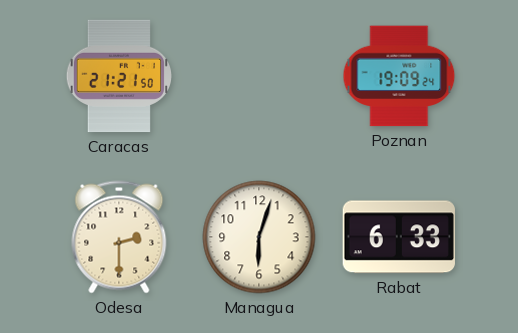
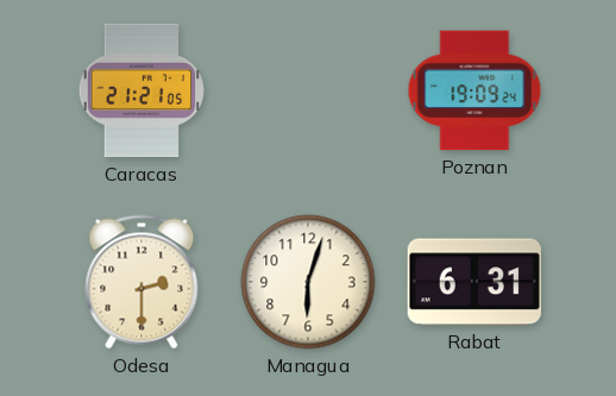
Caracas: 21:21:50 -> 21:21:05 (140, 90)
Rabat: 6:33 -> 6:31 (474, 282)
